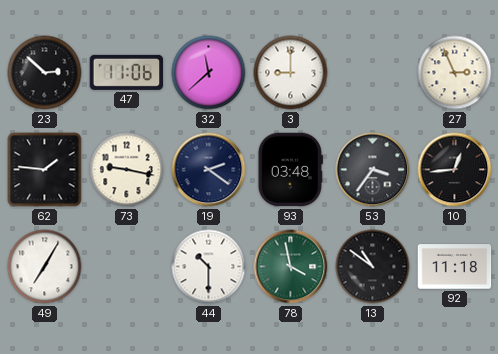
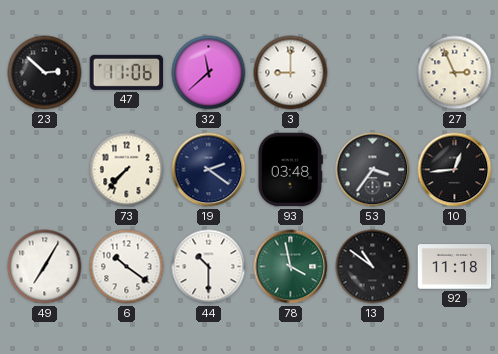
62: 1:46 -> none (45, 170)
73: 9:17 -> 7:37 (127, 170)
6: none -> 10:21 (127, 267)
